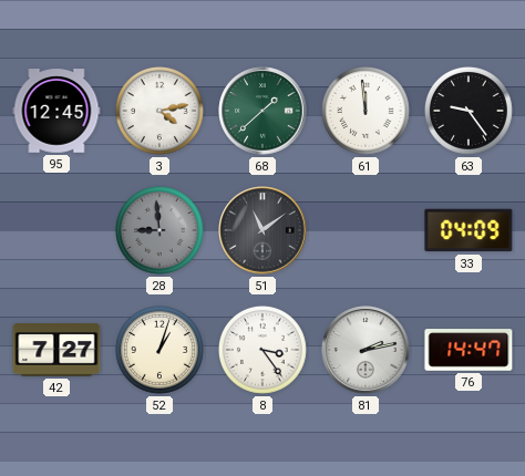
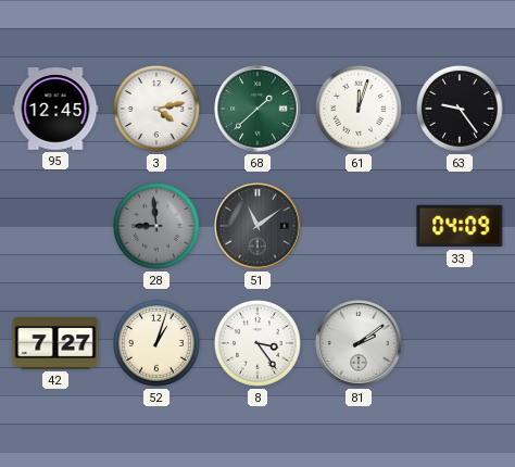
61: 11:59 -> 12:03 (359, 109)
81: 2:13 -> 2:09 (359, 343)
76: 14:47 -> none (469, 350)
